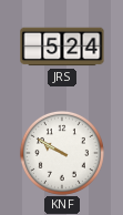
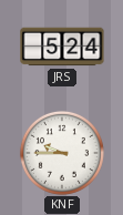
KNF: 9:50 -> 9:45 (62, 153)
